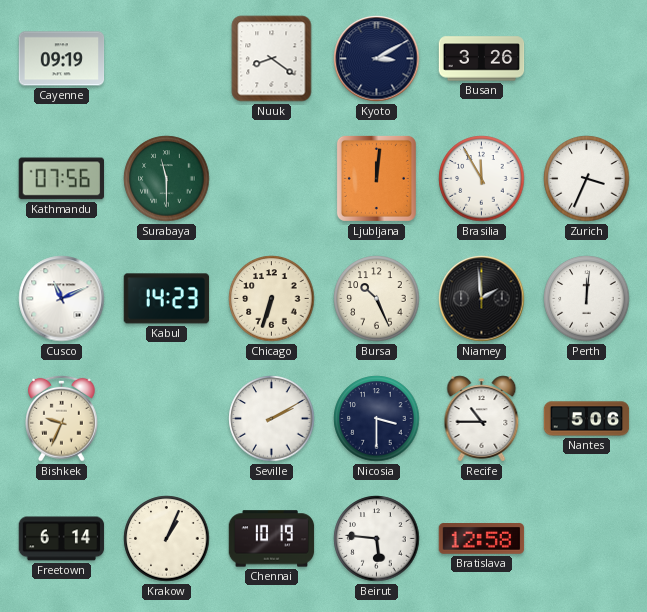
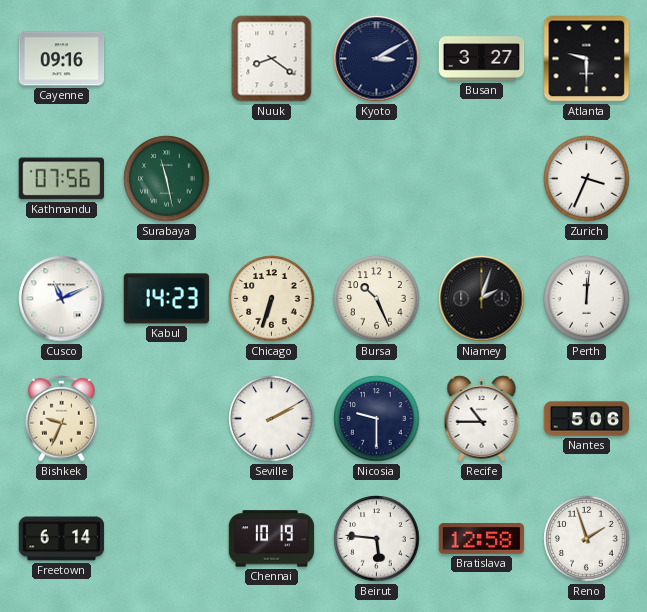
Cayenne: 09:19 -> 09:16 (62, 59)
Busan: 3:26 -> 3:27 (482, 59)
Atlanta: none -> 9:30 (587, 59)
Surabaya: 11:30 -> 11:28 (167, 179)
Ljubljana: 12:01 -> none (376, 178)
Brasilia: 11:55 -> none (482, 179)
Niamey: 1:59 -> 2:03 (482, 299)
Nicosia: 3:30 -> 9:30 (377, 419)
Krakow: 1:04 -> none (167, 539)
Reno: none -> 1:57 (587, 539)
